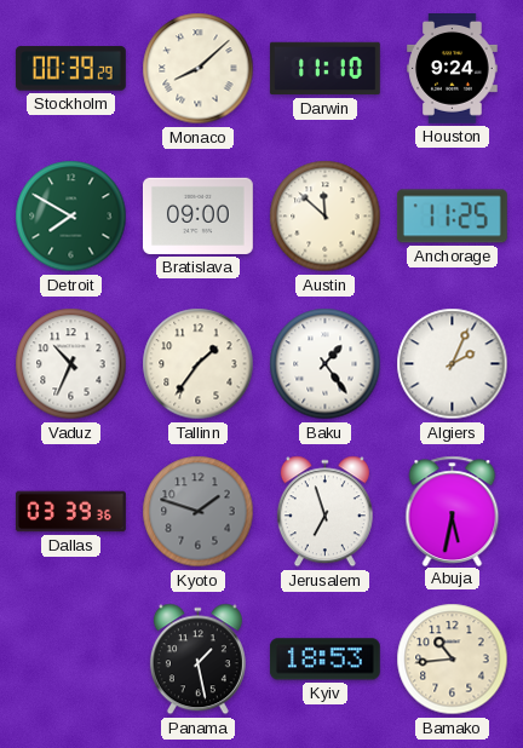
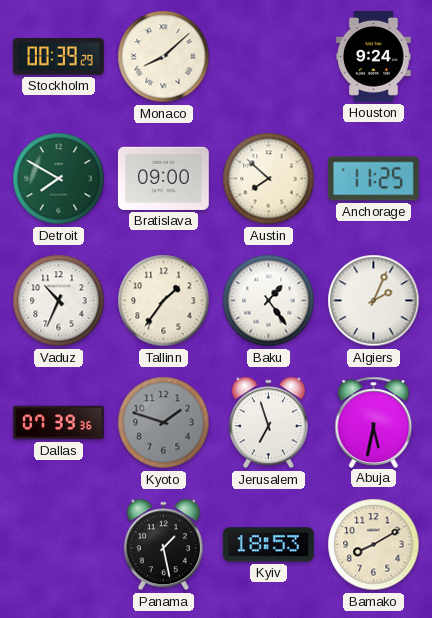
Darwin: 11:10 -> none (326, 69)
Austin: 11:52 -> 7:52 (269, 179)
Dallas: 03:39 -> 07:39 (59, 423)
Bamako: 10:44 -> 8:10 (374, 545)
